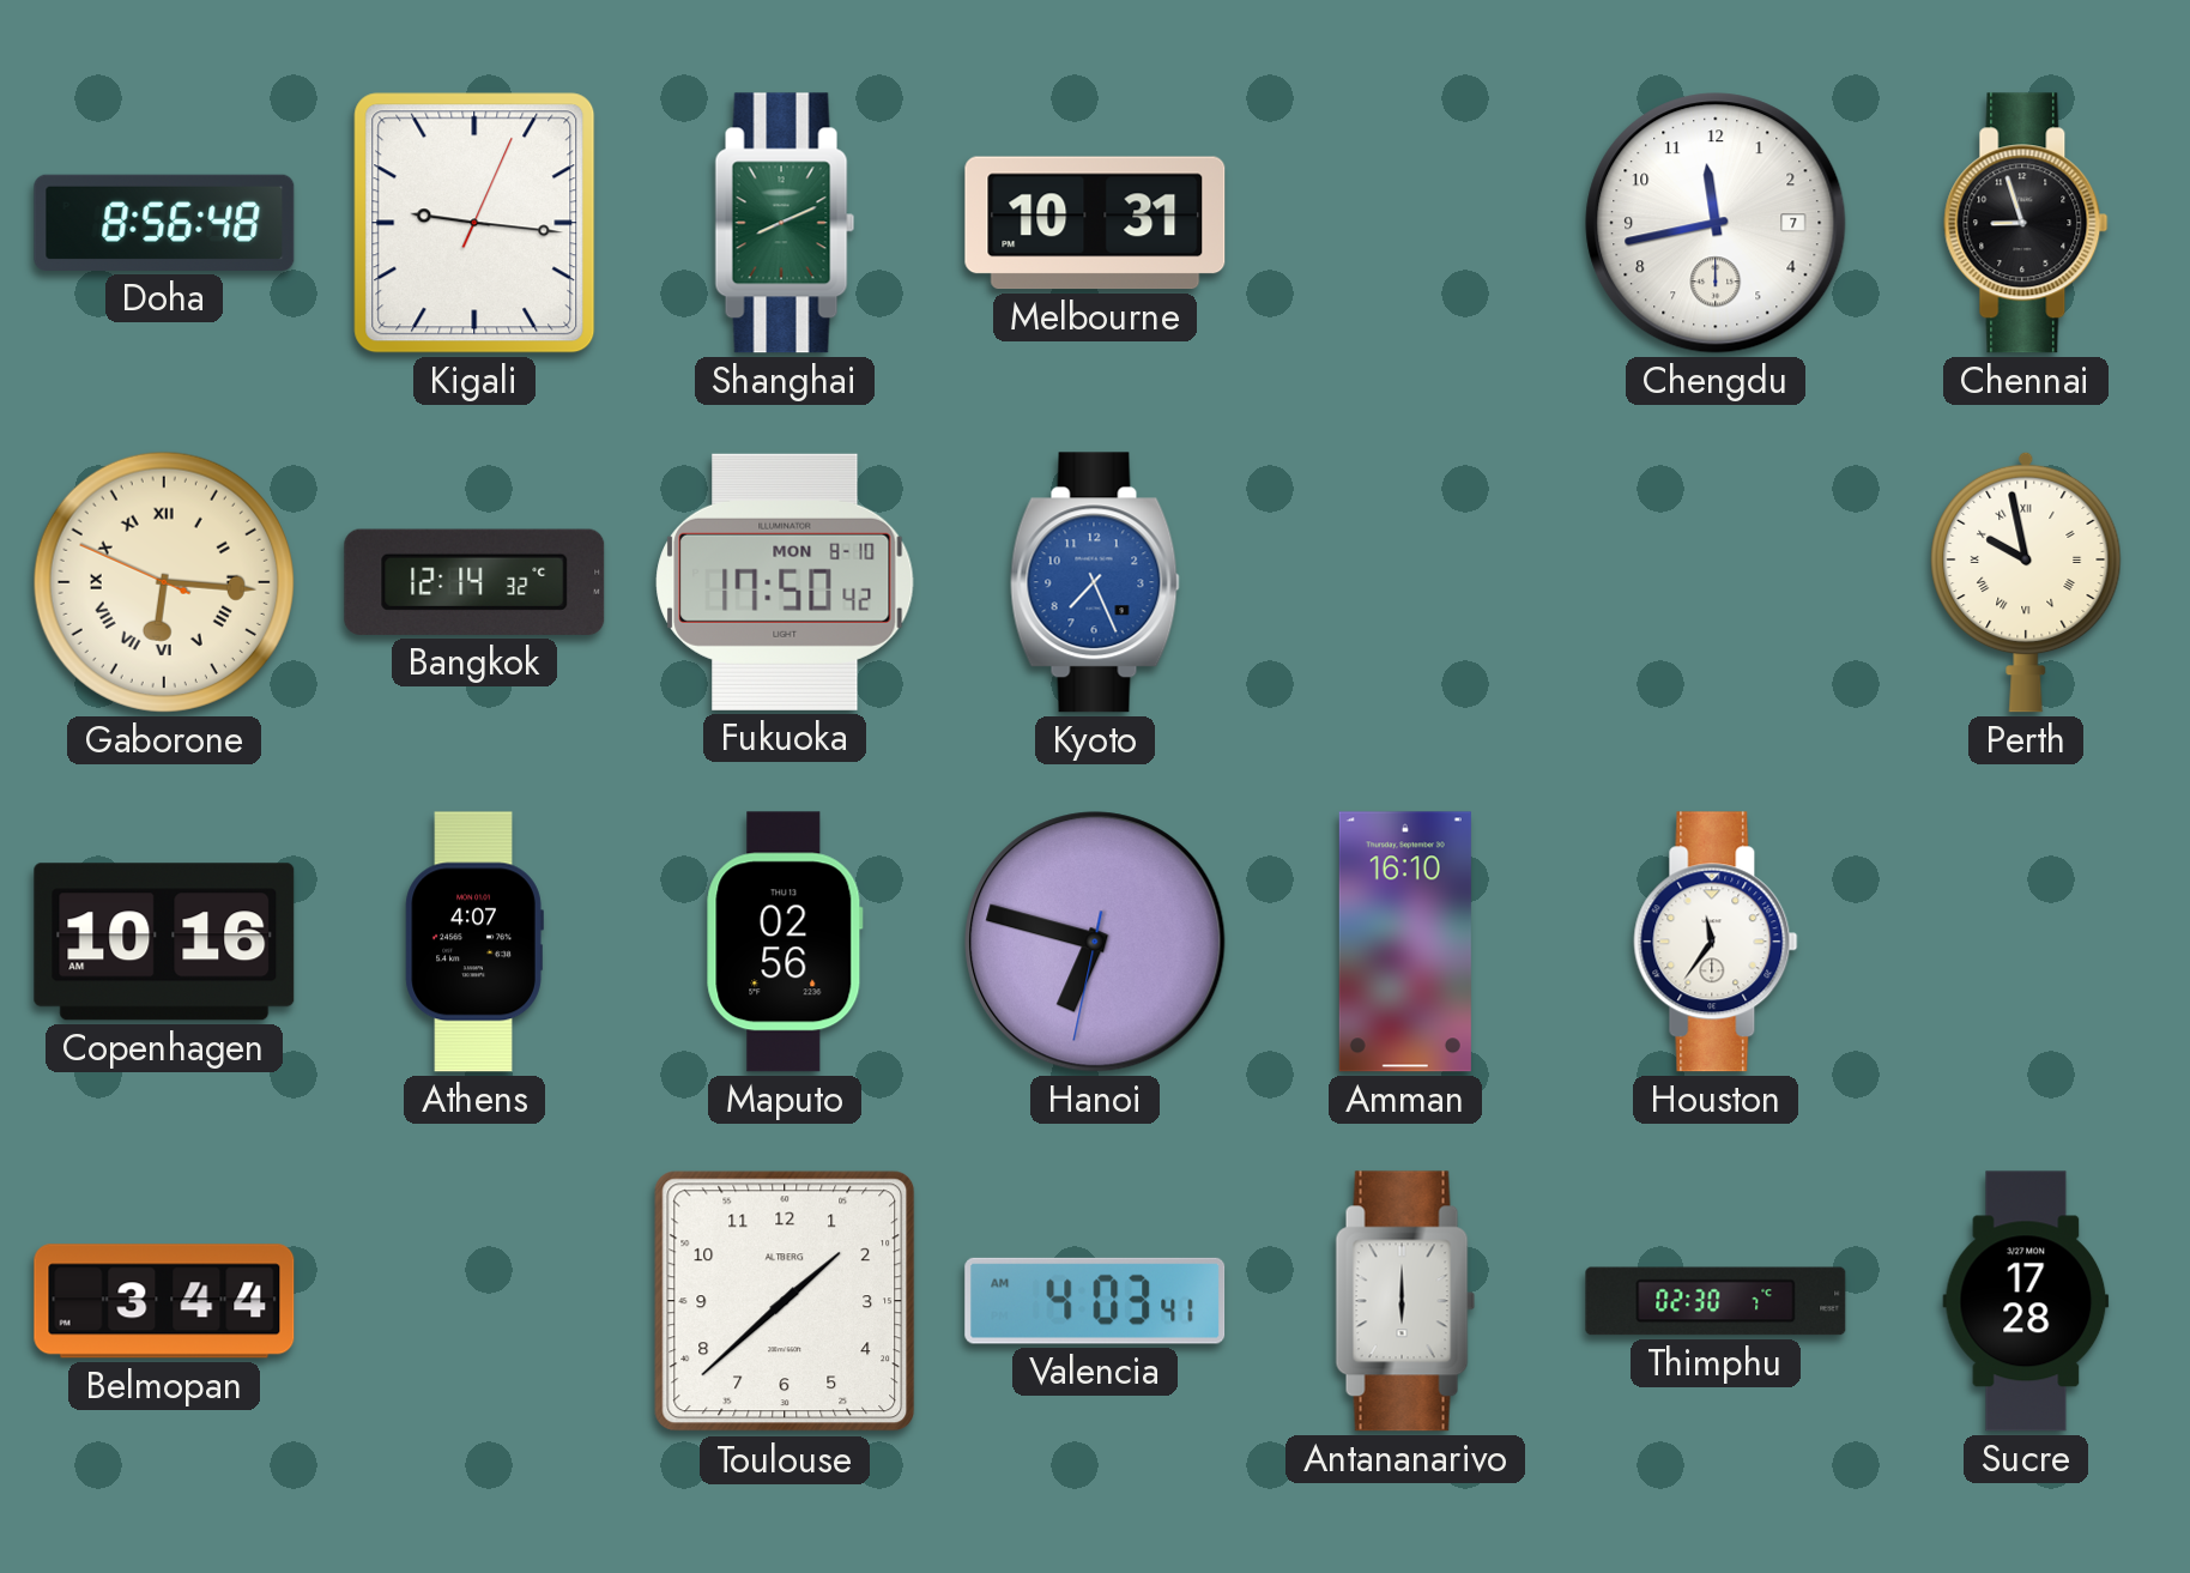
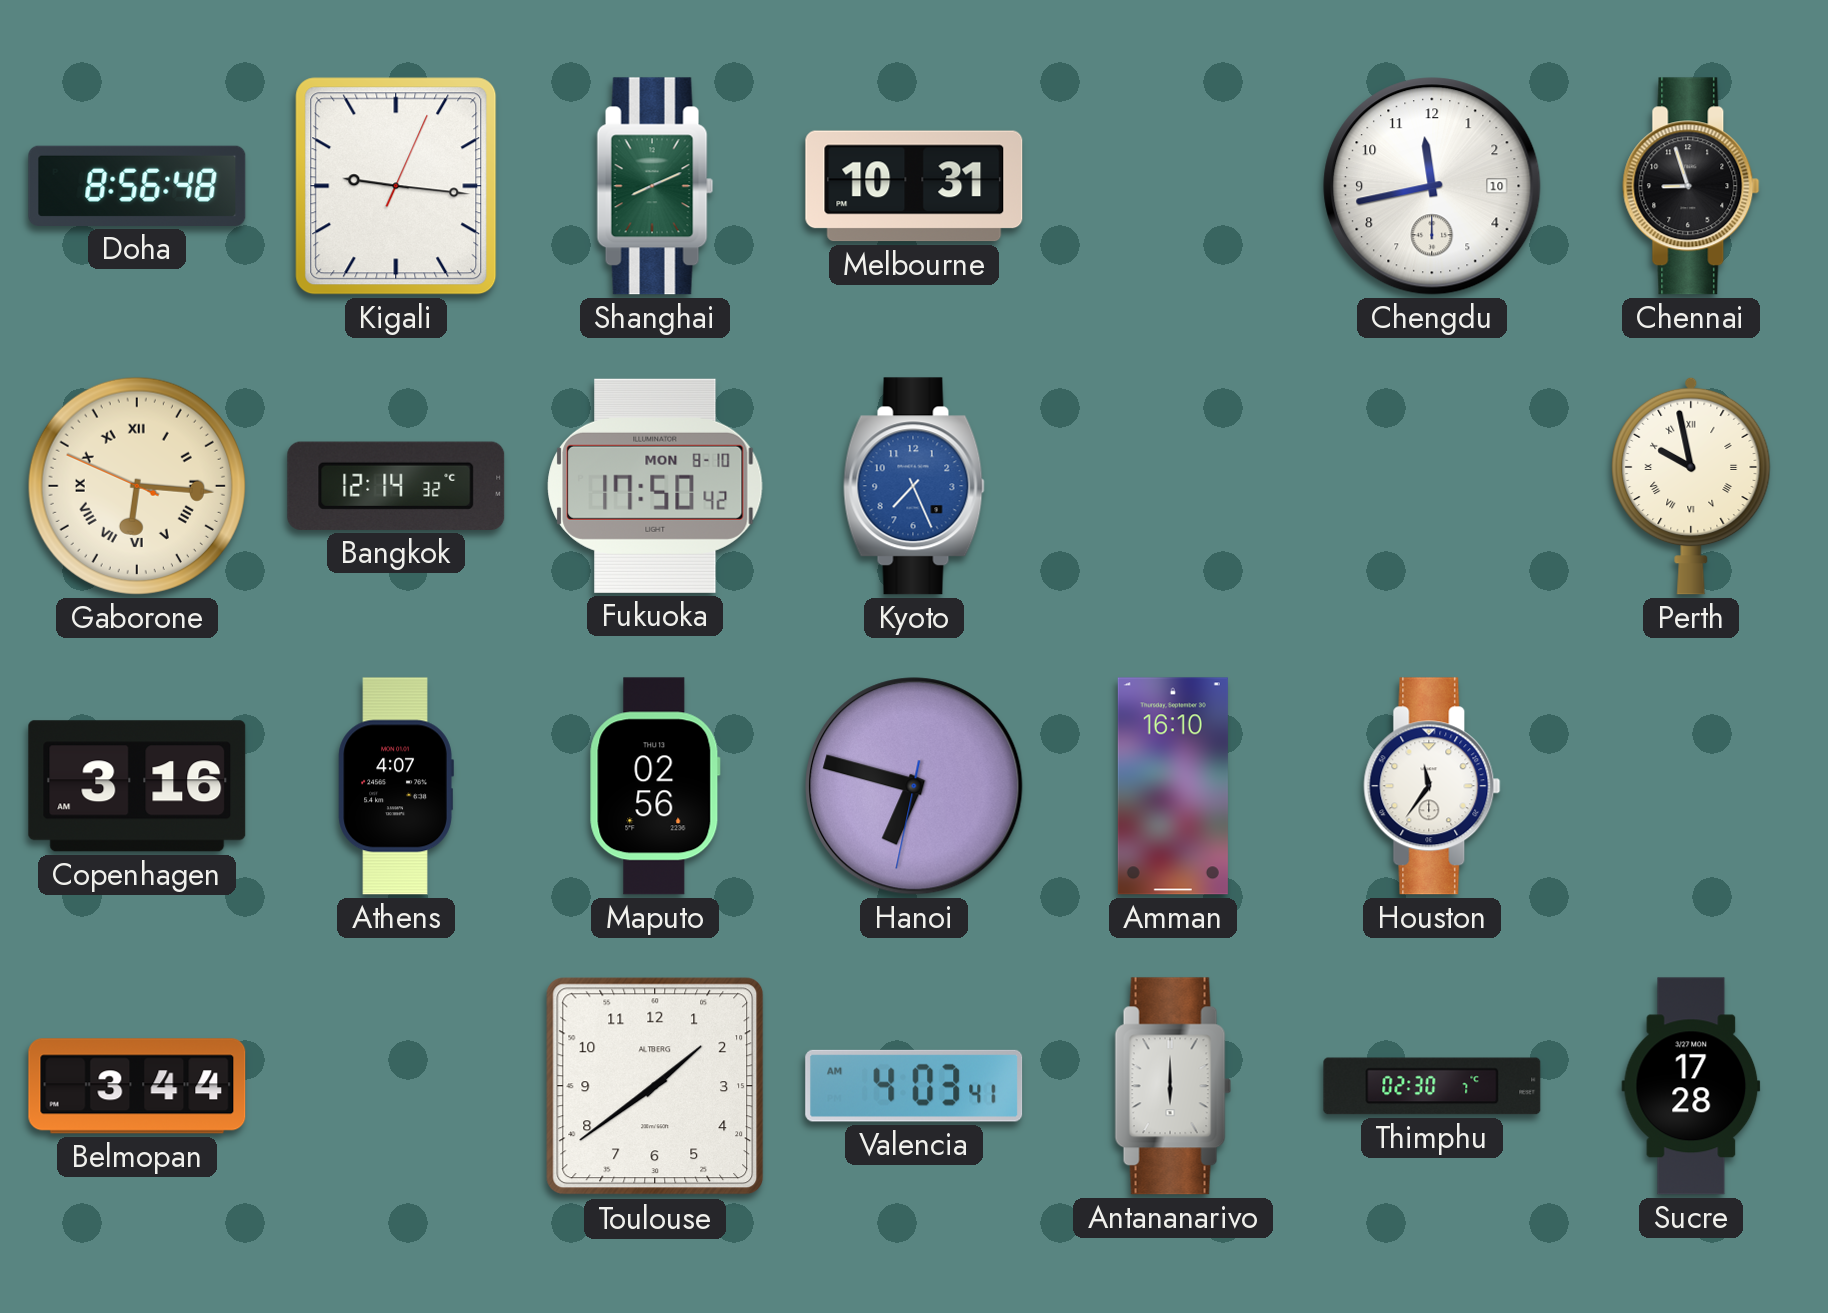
Chengdu date: 7 -> 10 (1432, 186)
Copenhagen: 10:16 -> 3:16 (137, 786)
Toulouse: 1:38 -> 1:39 (655, 1086)
